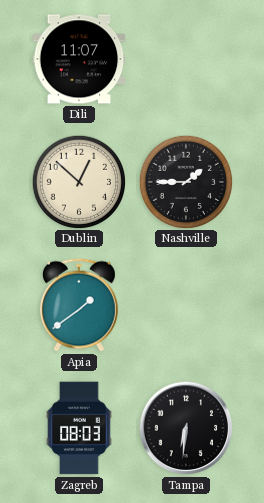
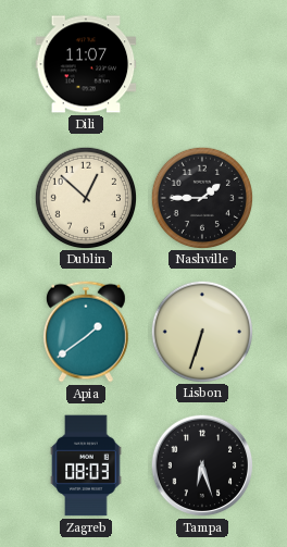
Lisbon: none -> 6:33 (201, 331)
Tampa: 6:31 -> 6:27 (202, 465)
